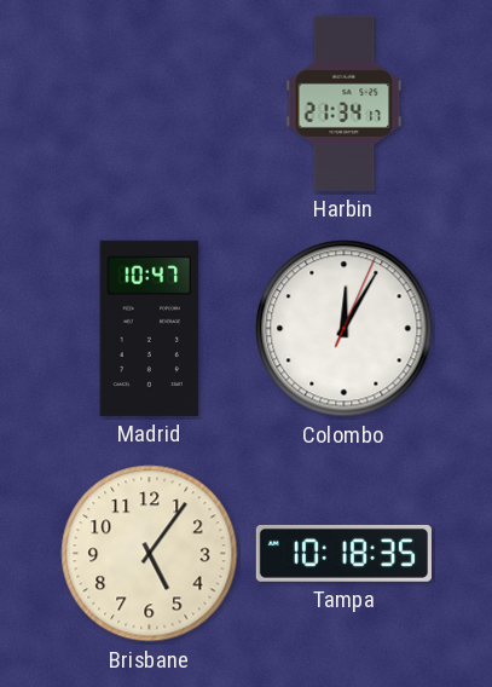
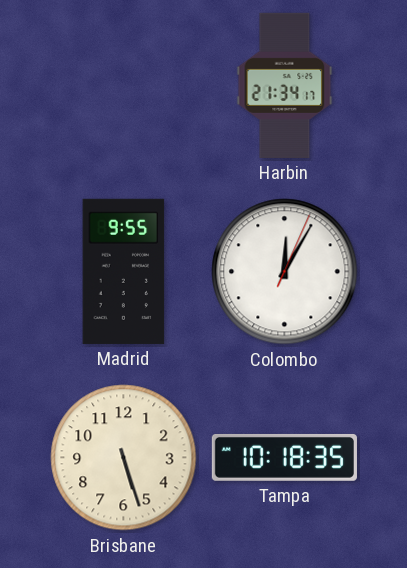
Madrid: 10:47 -> 9:55 (124, 271)
Brisbane: 5:06 -> 5:27 (124, 458)
